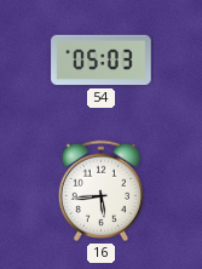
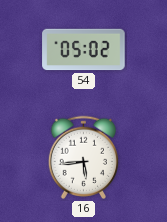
54: 05:03 -> 05:02 (84, 50)
